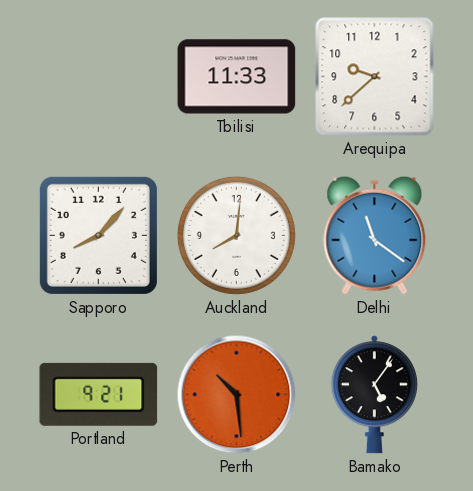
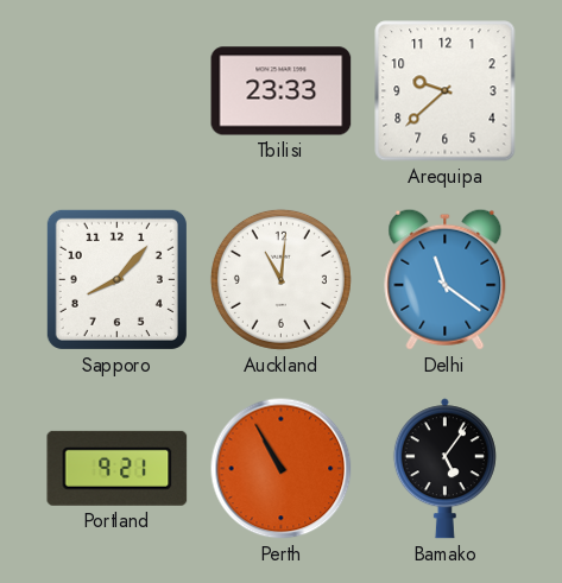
Tbilisi: 11:33 -> 23:33 (282, 91)
Auckland: 8:01 -> 11:01 (280, 279)
Perth: 10:29 -> 10:55 (282, 469)
